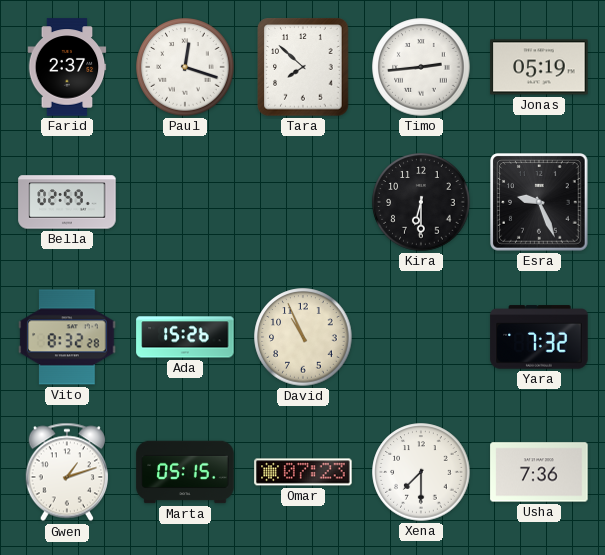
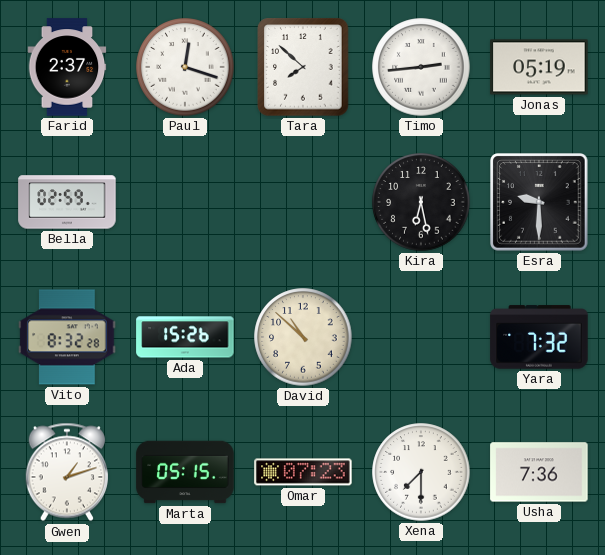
Kira: 6:30 -> 6:28 (421, 202)
Esra: 9:26 -> 9:30 (539, 202)
David: 10:56 -> 10:52 (303, 337)
